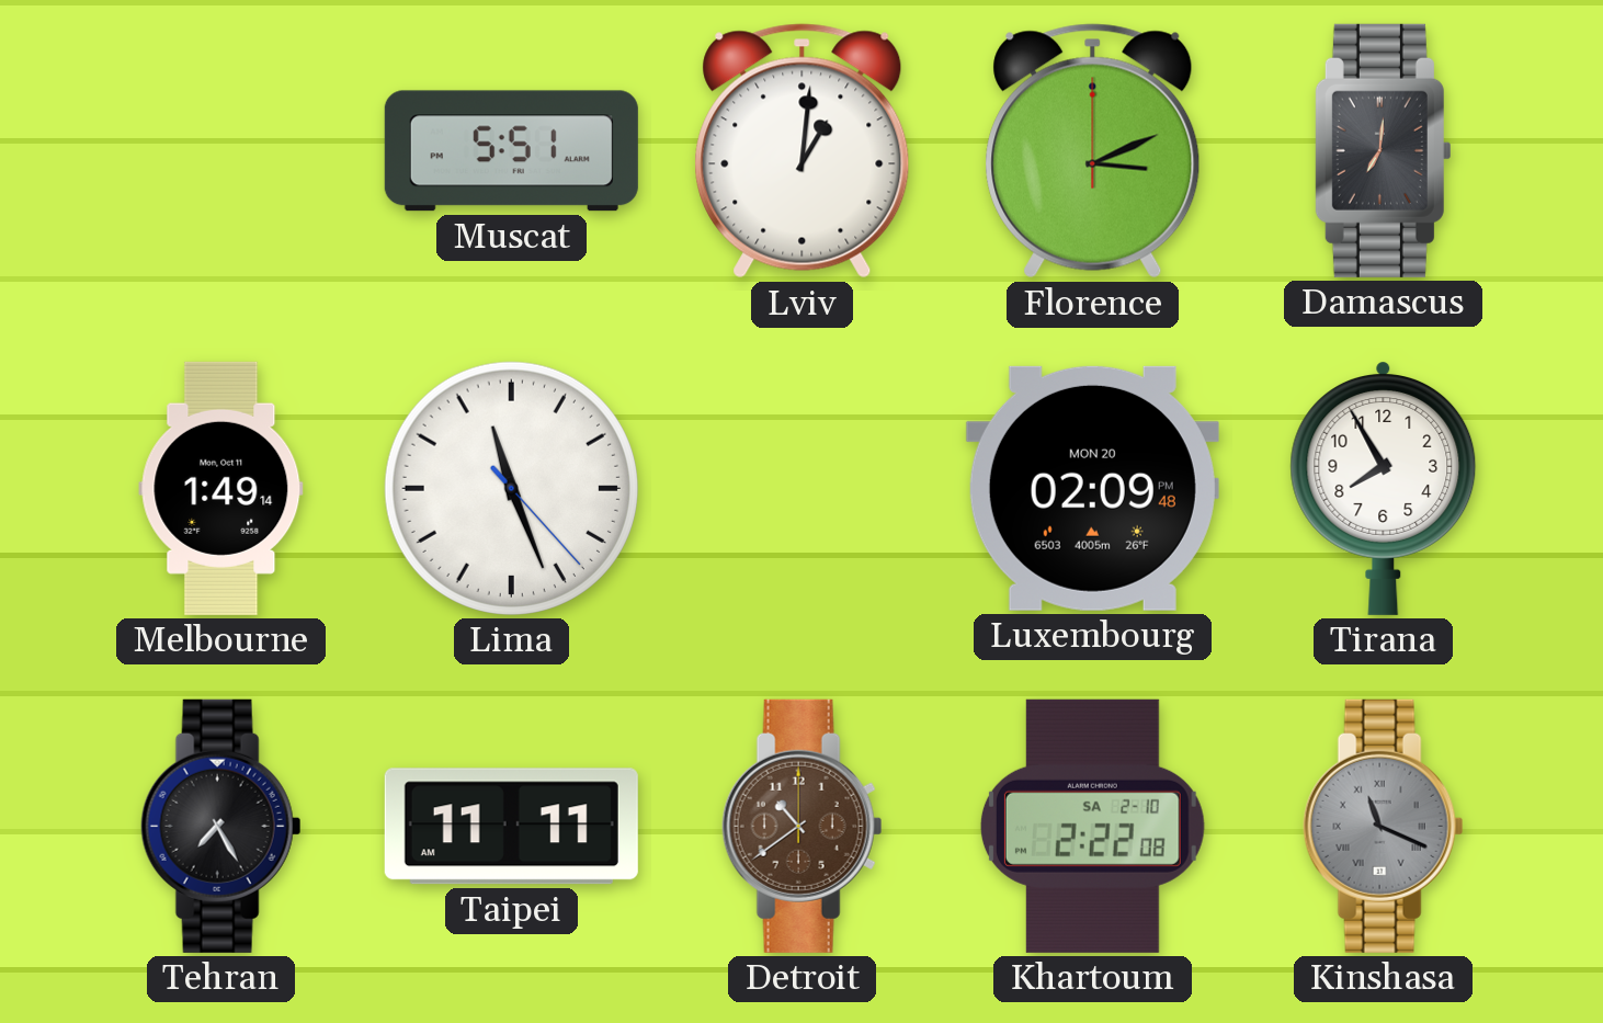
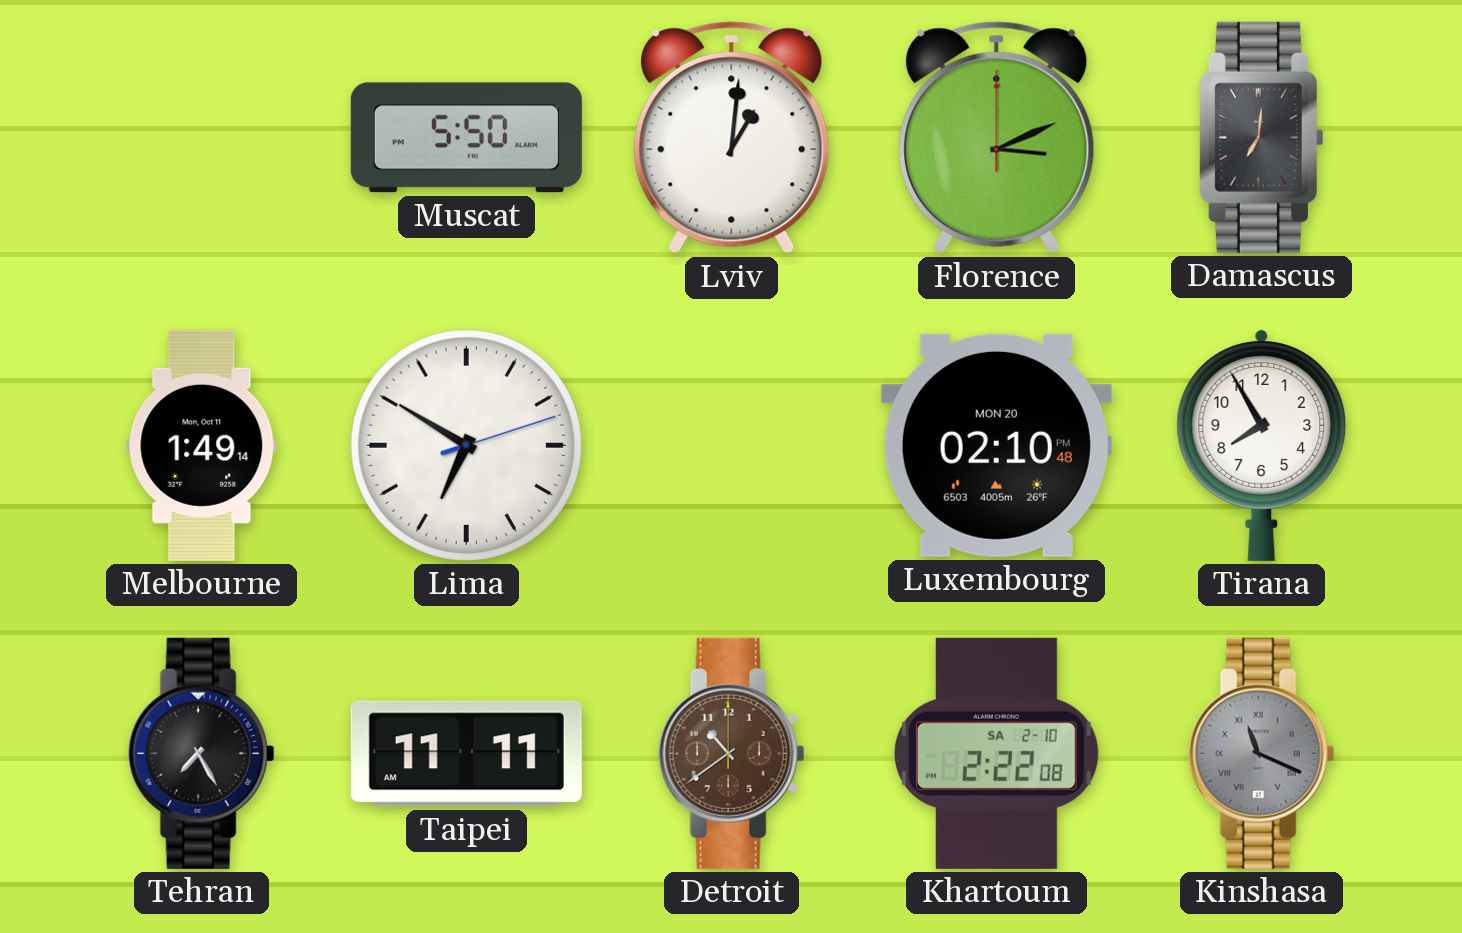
Muscat: 5:51 -> 5:50 (466, 138)
Lima: 11:26 -> 6:50 (466, 445)
Luxembourg: 02:09 -> 02:10 (996, 445)
